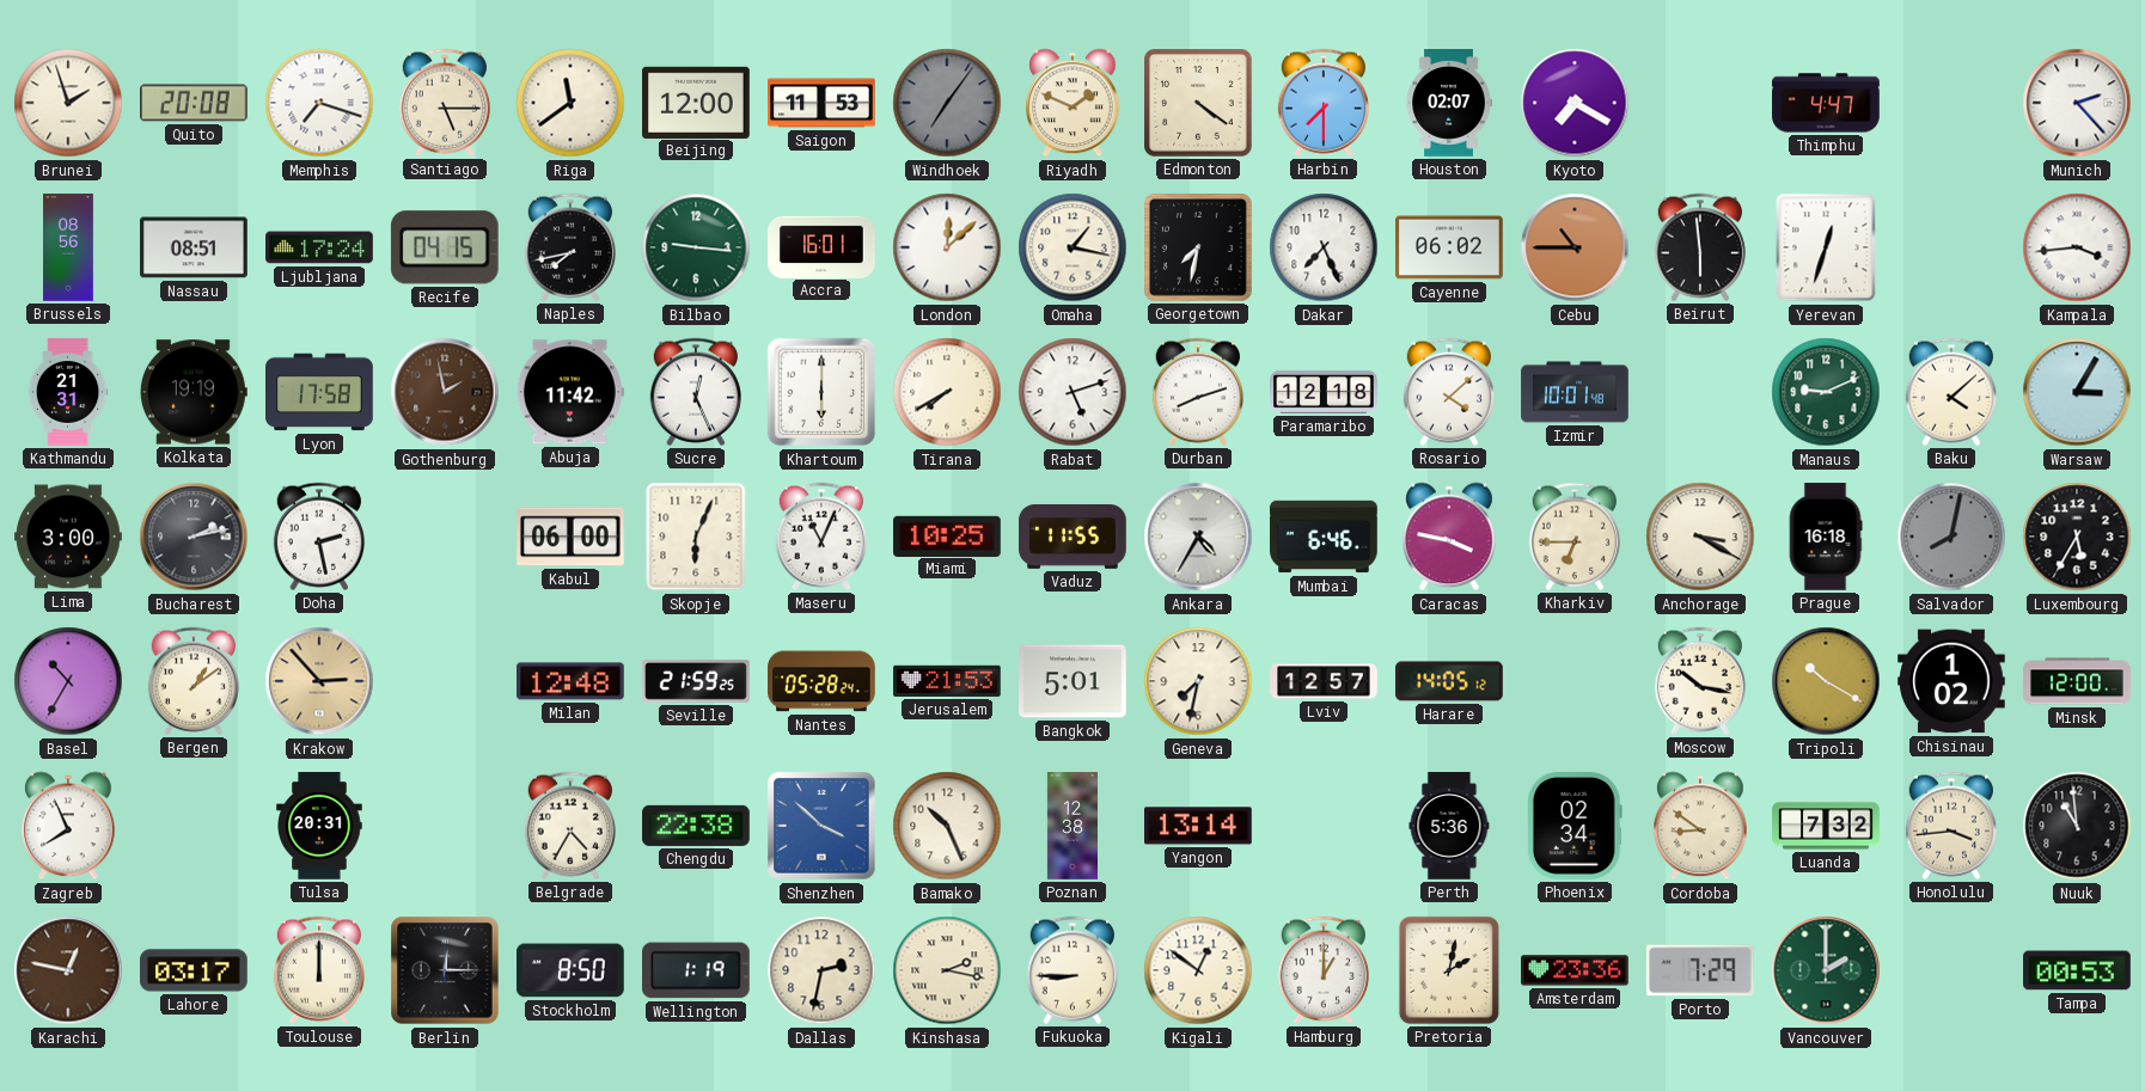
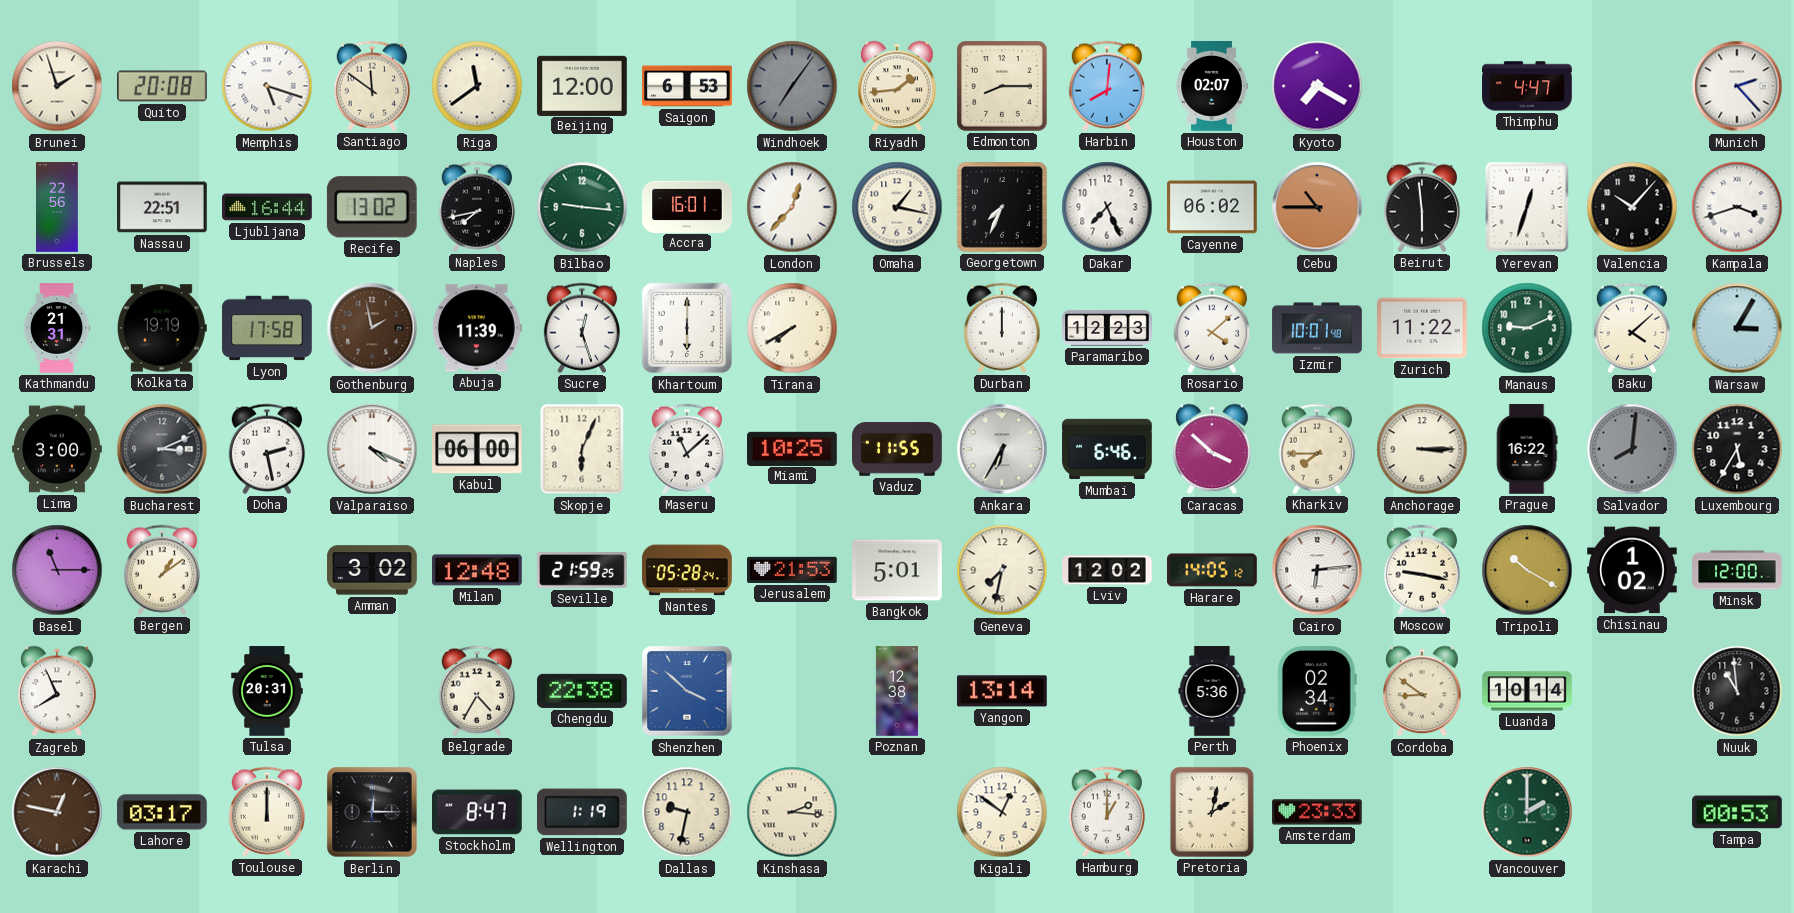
Memphis: 7:18 -> 5:18 (267, 86)
Santiago: 5:15 -> 11:51 (371, 86)
Saigon: 11:53 -> 6:53 (687, 86)
Riyadh: 1:49 -> 1:44 (897, 86)
Edmonton: 4:21 -> 8:15 (1003, 87)
Harbin: 7:30 -> 8:01 (1106, 86)
Brussels: 08:56 -> 22:56 (57, 207)
Nassau: 08:51 -> 22:51 (162, 207)
Ljubljana: 17:24 -> 16:44 (267, 207)
Recife: 04:15 -> 13:02 (372, 207)
London: 12:08 -> 12:37 (792, 207)
Georgetown: 7:32 -> 7:34 (1003, 208)
Valencia: none -> 10:07 (1632, 207)
Kampala: 3:44 -> 3:42 (1737, 207)
Abuja: 11:42 -> 11:39 (477, 328)
Sucre: 12:26 -> 12:27 (581, 328)
Rabat: 5:12 -> none (1072, 392)
Durban: 8:12 -> 12:00 (1001, 328)
Paramaribo: 12:18 -> 12:23 (1107, 328)
Zurich: none -> 11:22 (1423, 328)
Bucharest: 2:13 -> 3:11 (162, 449)
Valparaiso: none -> 4:19 (372, 449)
Maseru: 11:04 -> 11:08 (686, 449)
Ankara: 4:35 -> 6:35 (1002, 449)
Caracas: 3:47 -> 3:52 (1212, 449)
Kharkiv: 6:45 -> 7:45 (1316, 449)
Anchorage: 3:20 -> 3:15 (1422, 449)
Prague: 16:18 -> 16:22 (1527, 449)
Salvador: 8:02 -> 8:01 (1632, 449)
Basel: 10:35 -> 11:15 (57, 570)
Krakow: 2:53 -> none (319, 681)
Amman: none -> 3:02 (372, 570)
Lviv: 12:57 -> 12:02 (1107, 570)
Cairo: none -> 6:14 (1317, 570)
Moscow: 10:17 -> 9:17 (1421, 570)
Bamako: 10:26 -> none (947, 826)
Luanda: 7:32 -> 10:14 (1527, 691)
Honolulu: 3:44 -> none (1950, 826)
Stockholm: 8:50 -> 8:47 (478, 812)
Dallas: 2:32 -> 9:32 (687, 812)
Kinshasa: 2:17 -> 2:16 (792, 812)
Fukuoka: 8:45 -> none (1071, 970)
Amsterdam: 23:36 -> 23:33 (1317, 812)
Porto: 7:29 -> none (1700, 970)
